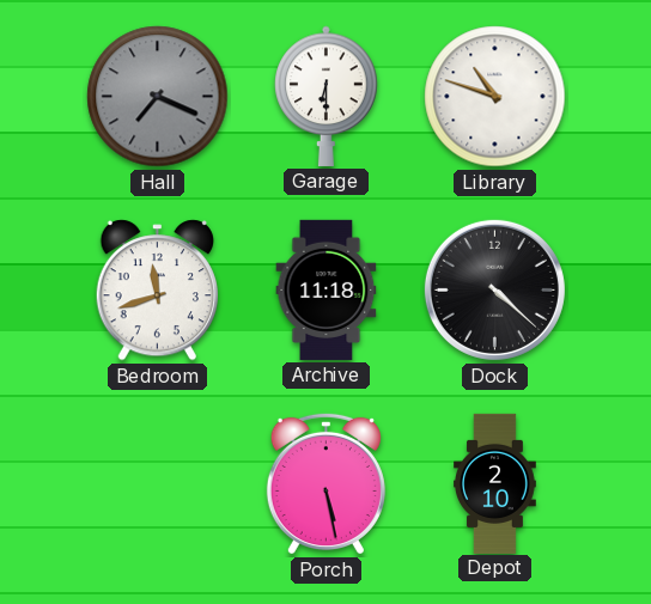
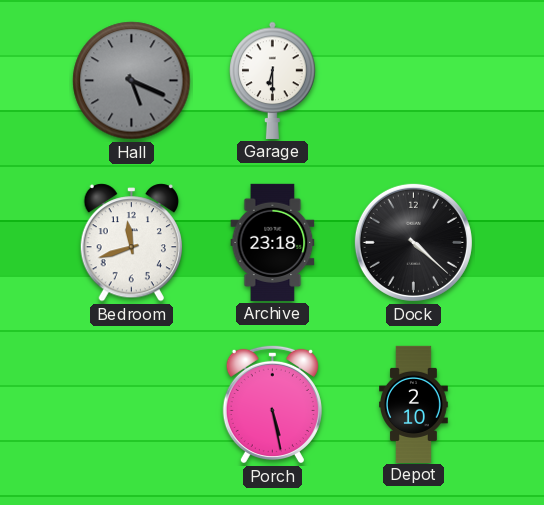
Hall: 7:19 -> 5:19 (132, 81)
Library: 10:48 -> none (495, 97)
Archive: 11:18 -> 23:18 (273, 242)
